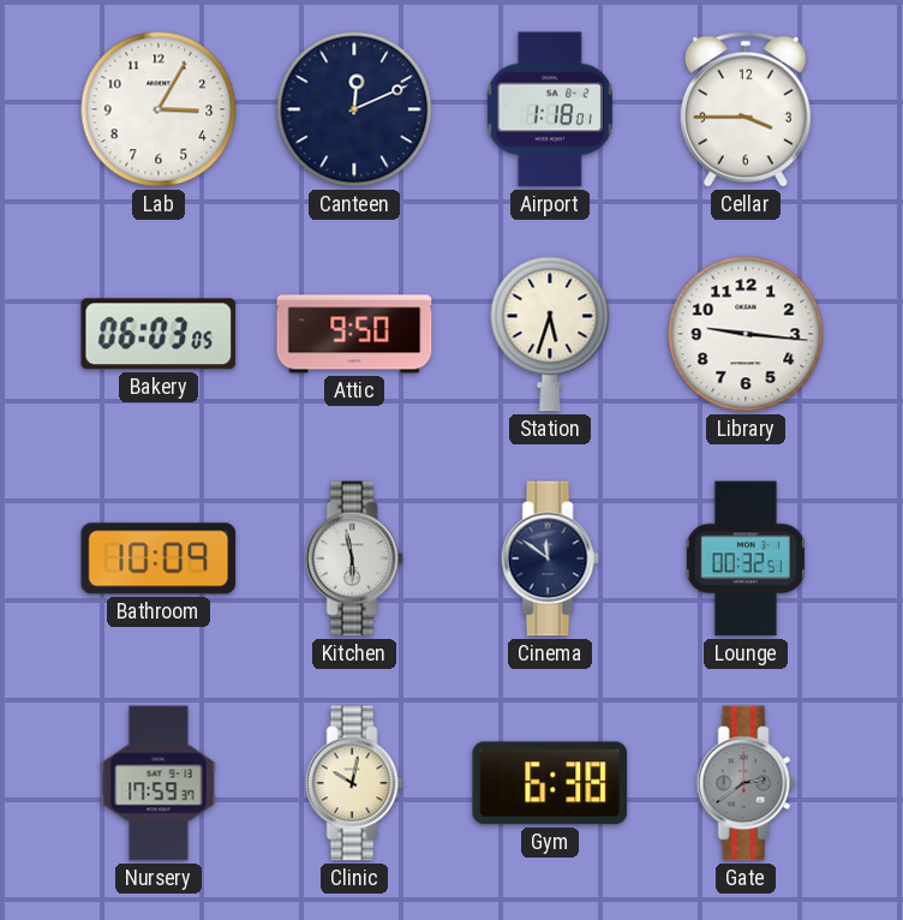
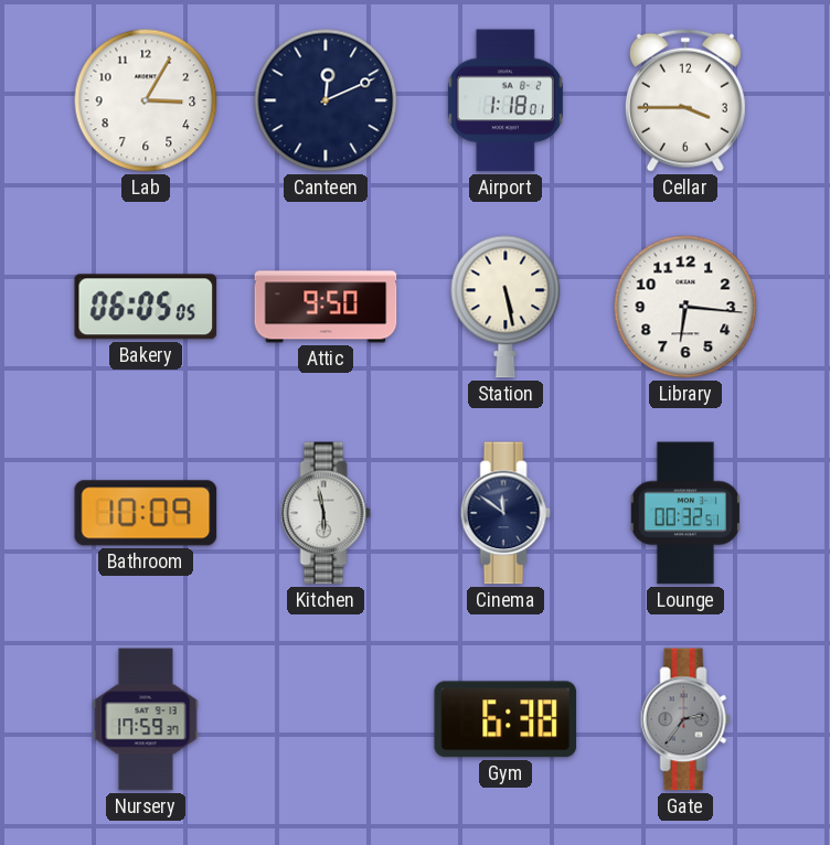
Bakery: 06:03 -> 06:05 (146, 307)
Station: 5:33 -> 5:28 (506, 307)
Library: 9:16 -> 6:16 (685, 307)
Clinic: 10:02 -> none (354, 783)
Gate: 2:39 -> 2:36 (685, 719)
